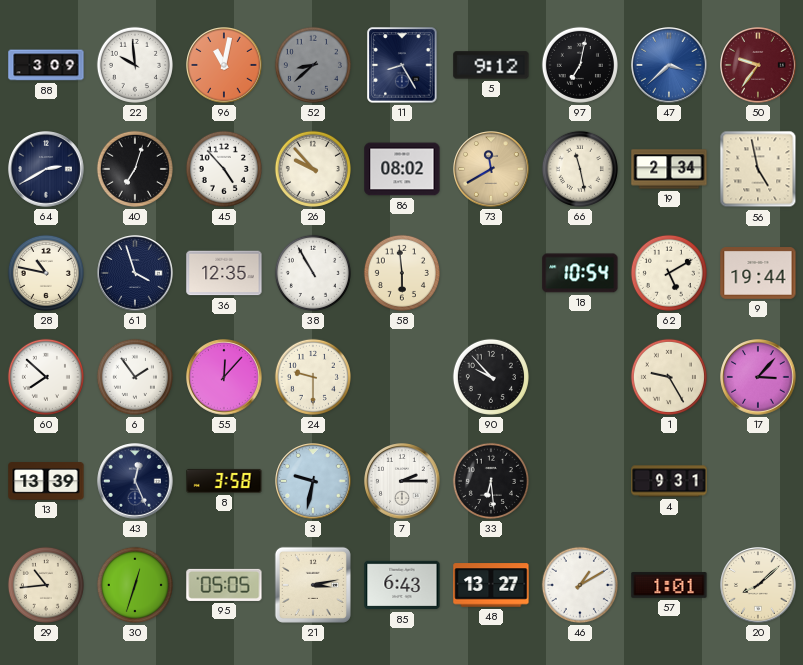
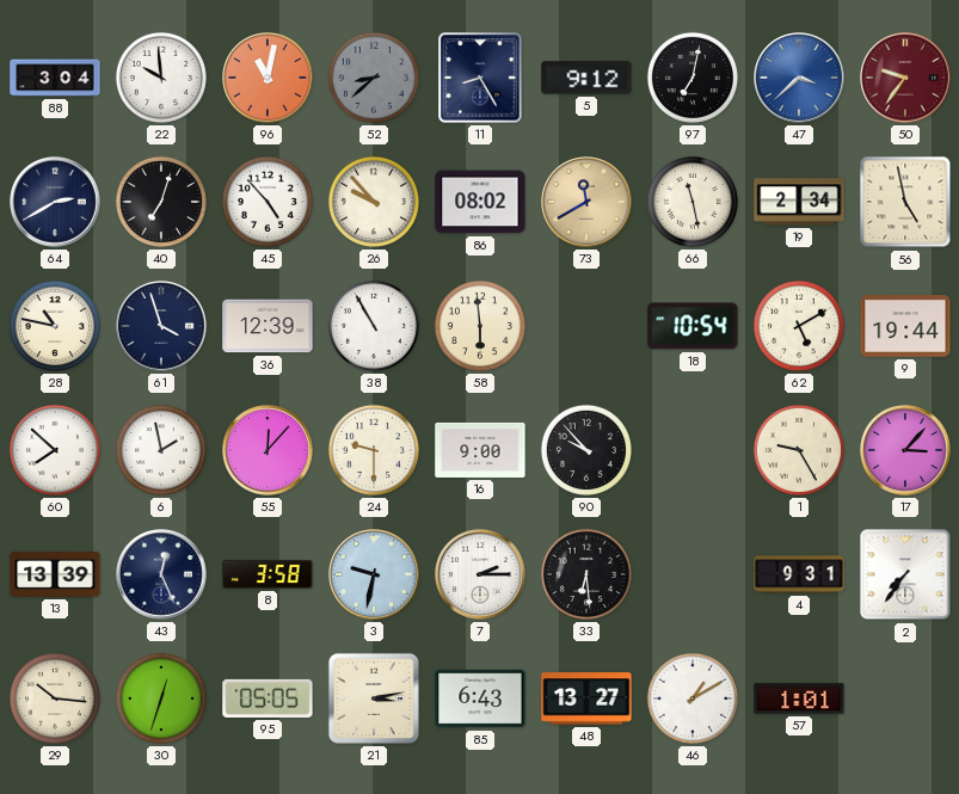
88: 3:09 -> 3:04 (55, 78)
36: 12:35 -> 12:39 (268, 326)
6: 1:54 -> 1:58 (161, 450)
16: none -> 9:00 (480, 450)
2: none -> 7:36 (905, 574)
29: 10:44 -> 10:16 (55, 698)
20: 8:08 -> none (758, 585)
